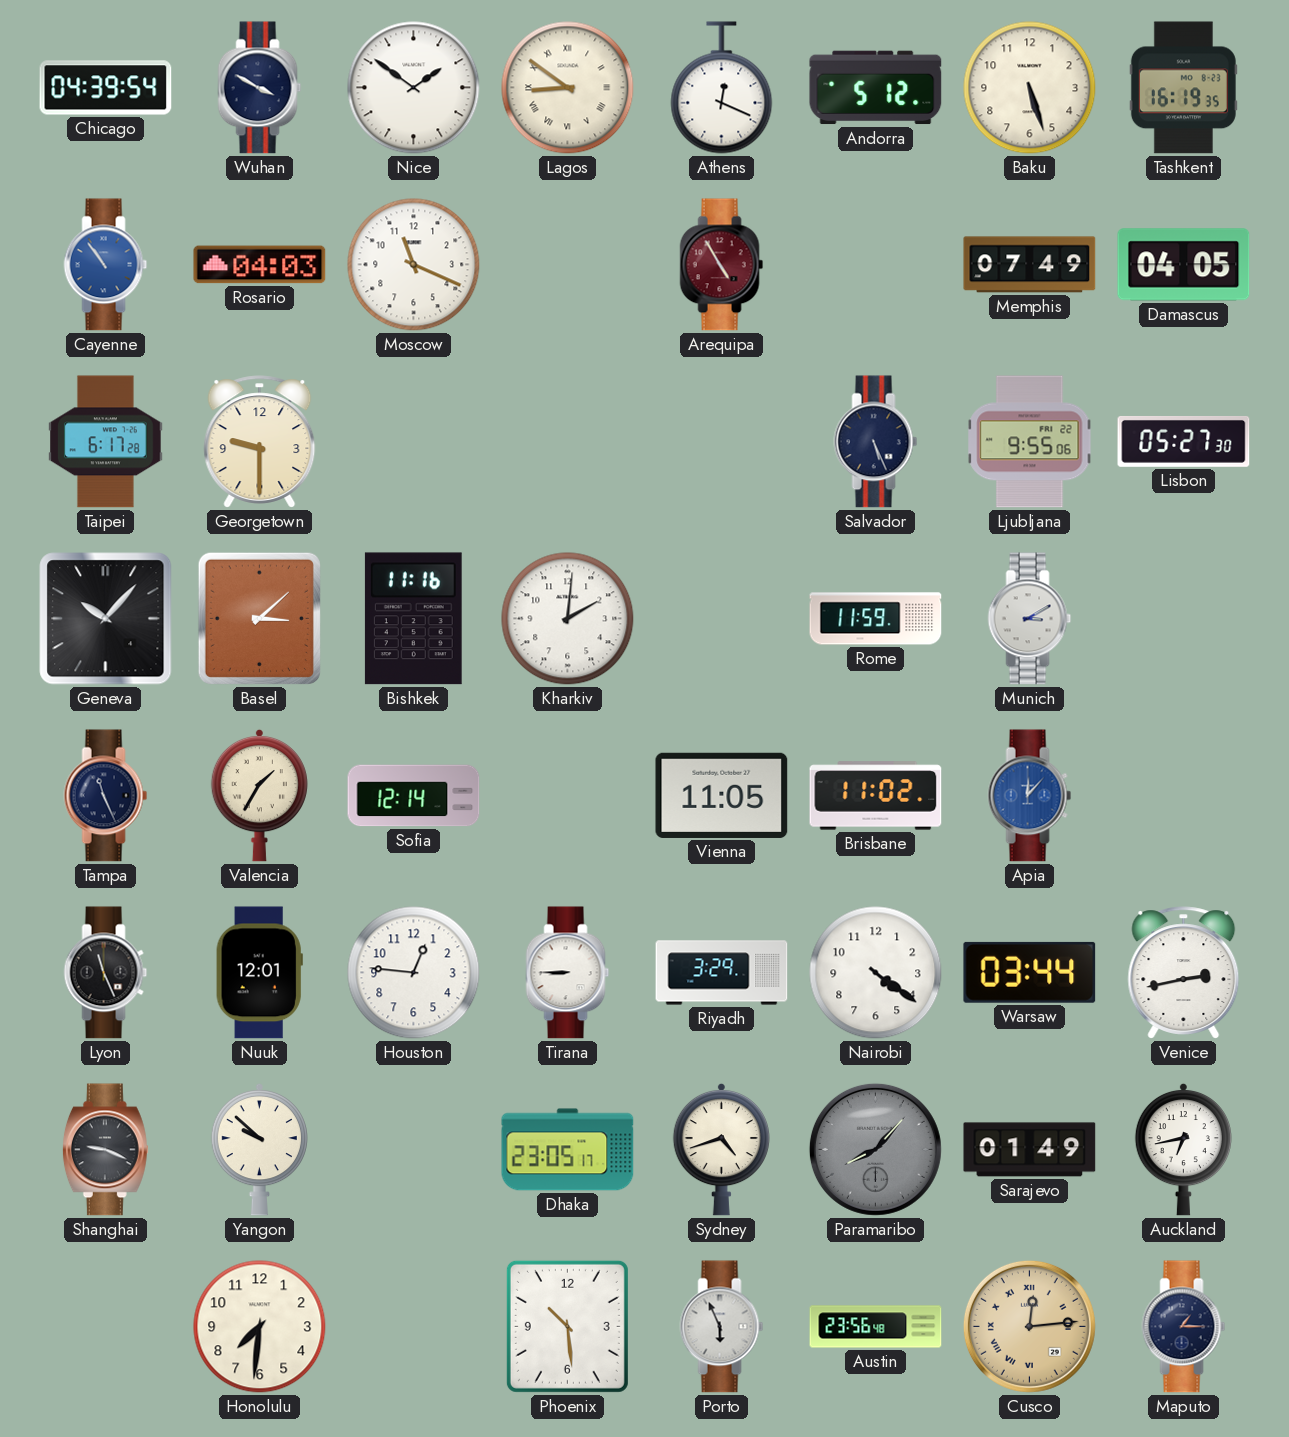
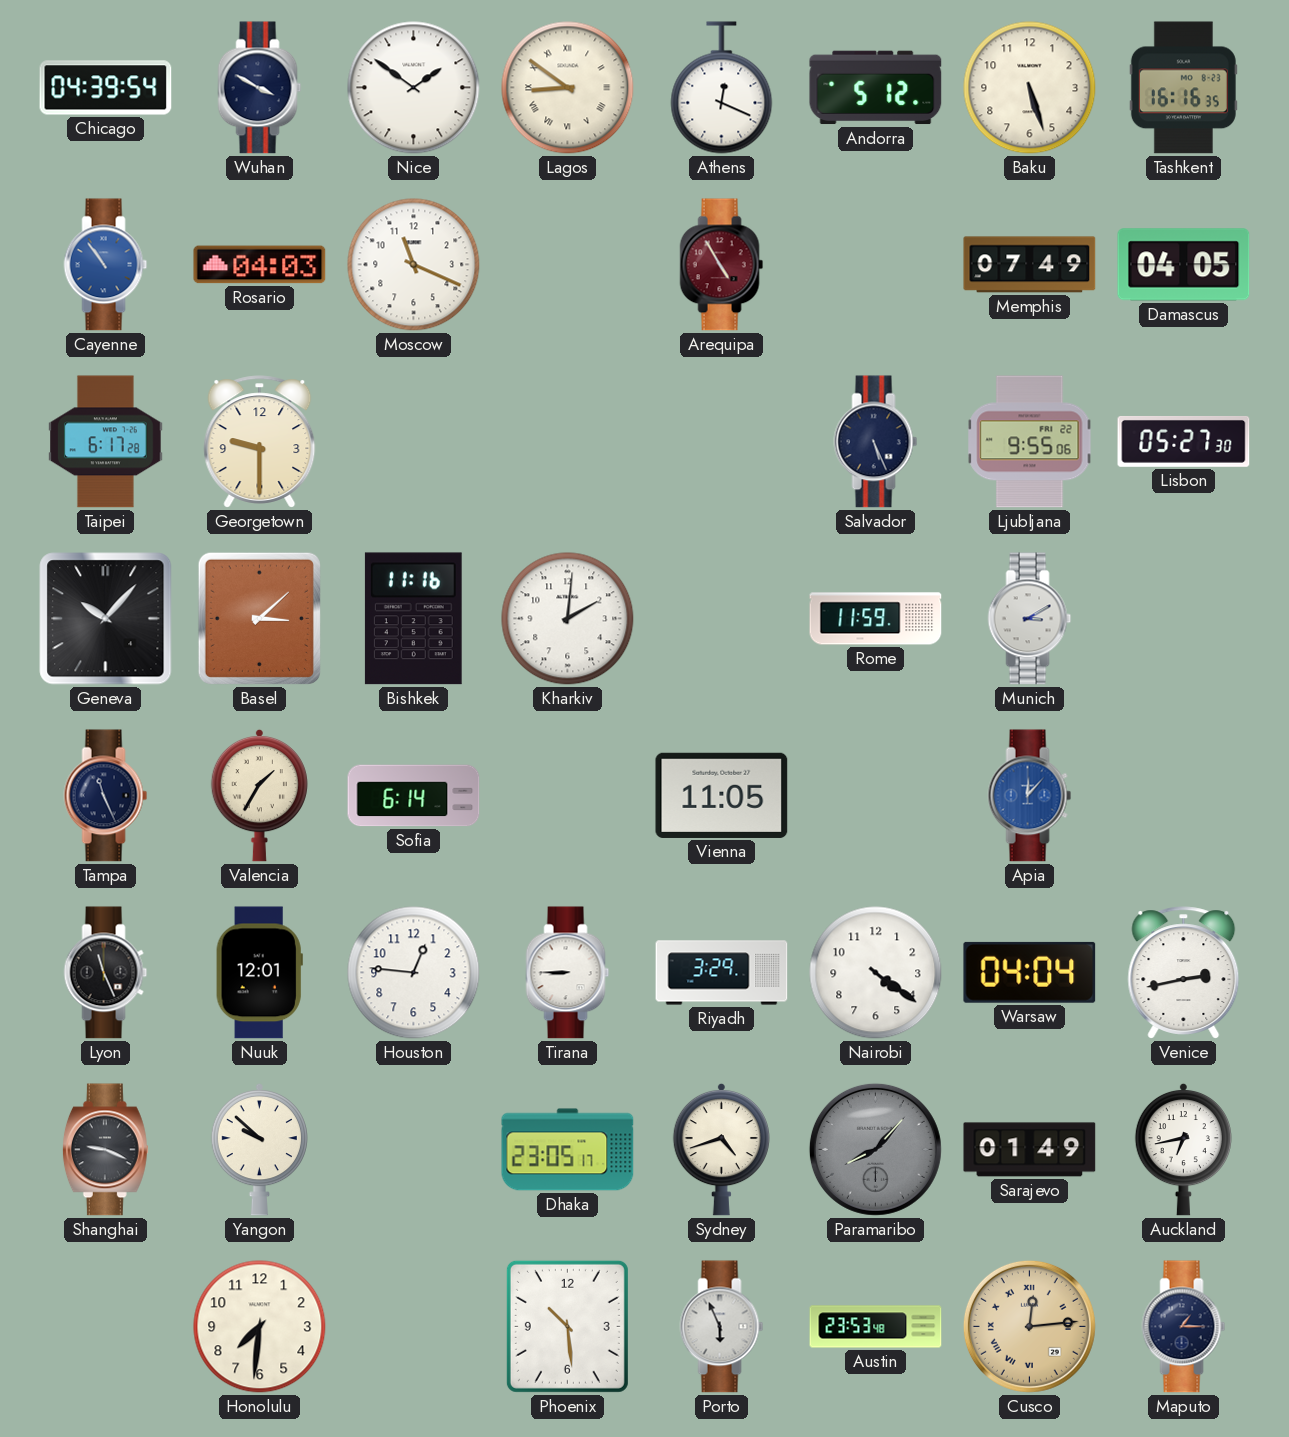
Tashkent: 16:19 -> 16:16 (1183, 88)
Sofia: 12:14 -> 6:14 (414, 796)
Brisbane: 11:02 -> none (876, 796)
Warsaw: 03:44 -> 04:04 (1030, 972)
Austin: 23:56 -> 23:53 (876, 1327)
